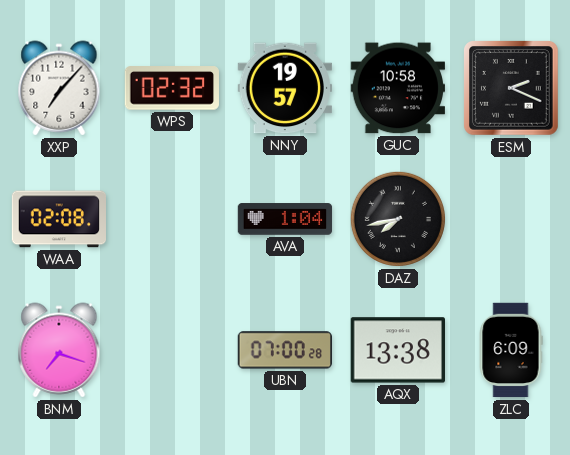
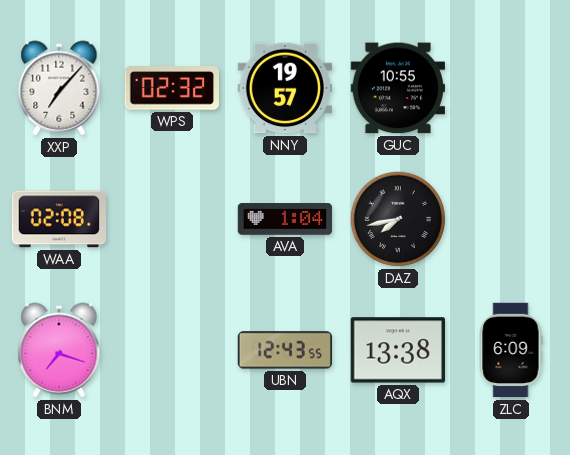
GUC: 10:58 -> 10:55 (397, 88)
ESM: 2:19 -> none (512, 89)
UBN: 07:00 -> 12:43 (284, 350)
